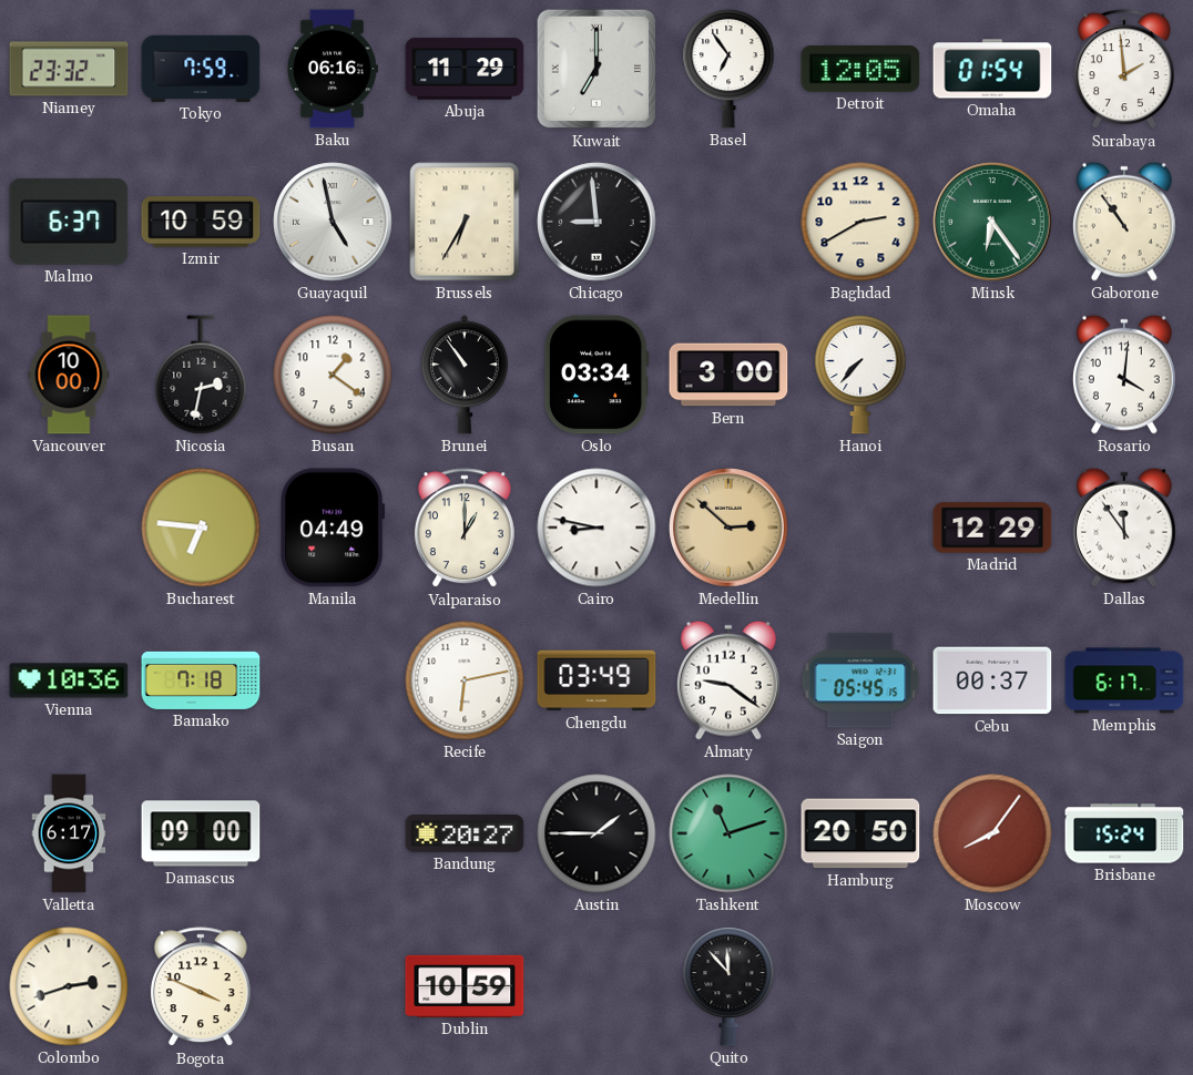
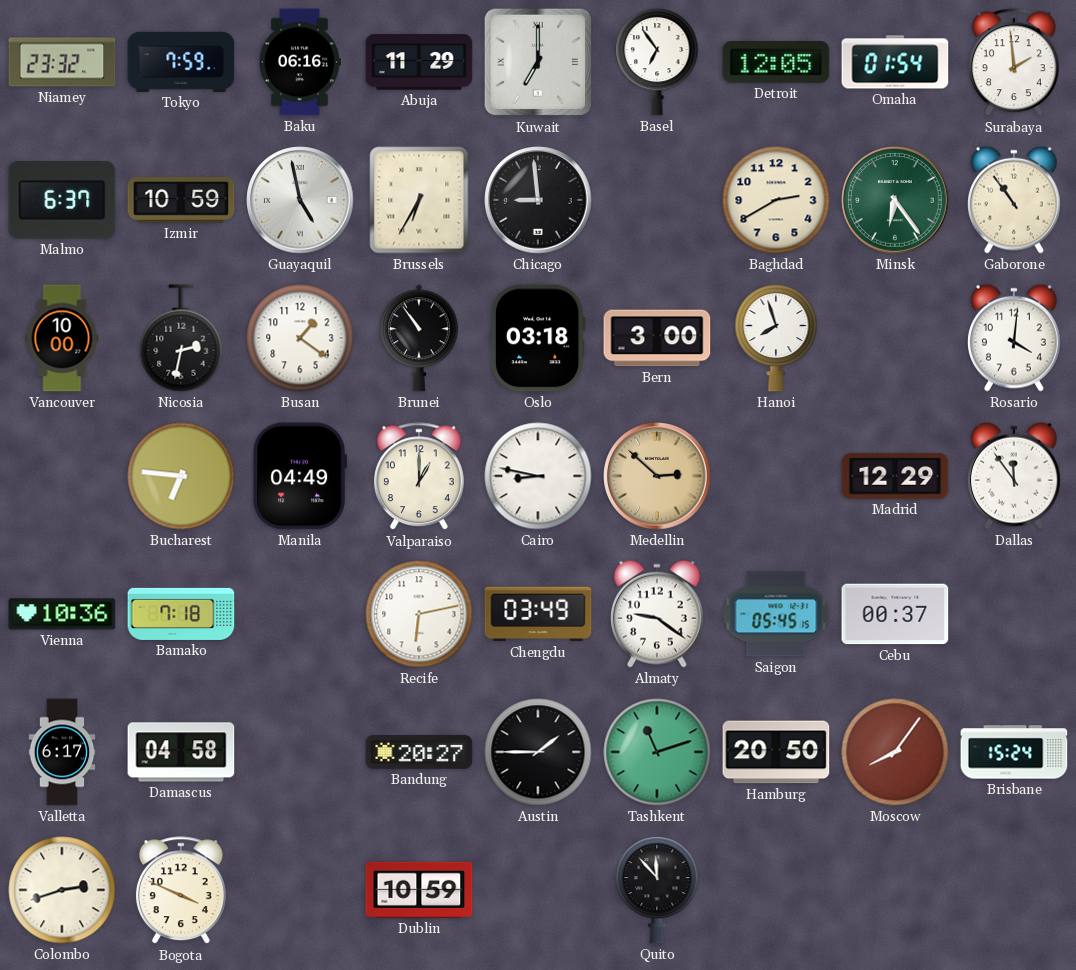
Oslo: 03:34 -> 03:18 (538, 338)
Hanoi: 7:37 -> 7:57 (776, 338)
Memphis: 6:17 -> none (1124, 680)
Damascus: 09:00 -> 04:58 (181, 752)
